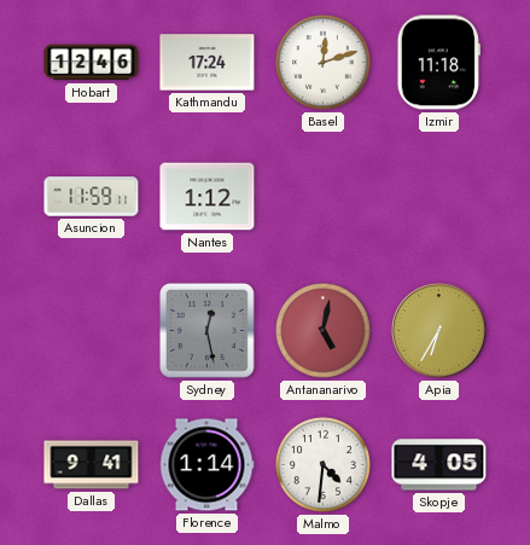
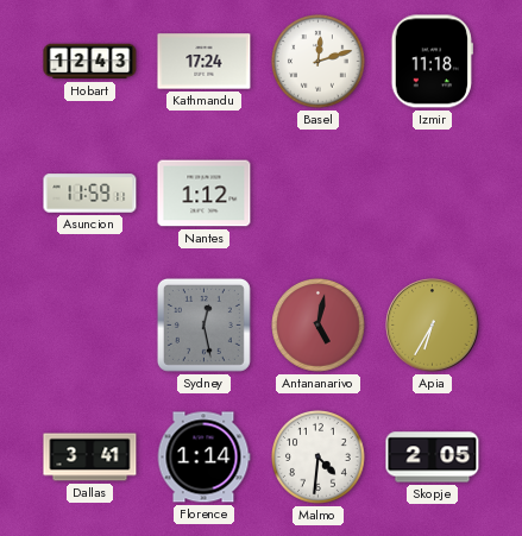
Hobart: 12:46 -> 12:43 (90, 62)
Dallas: 9:41 -> 3:41 (90, 458)
Skopje: 4:05 -> 2:05 (433, 458)
